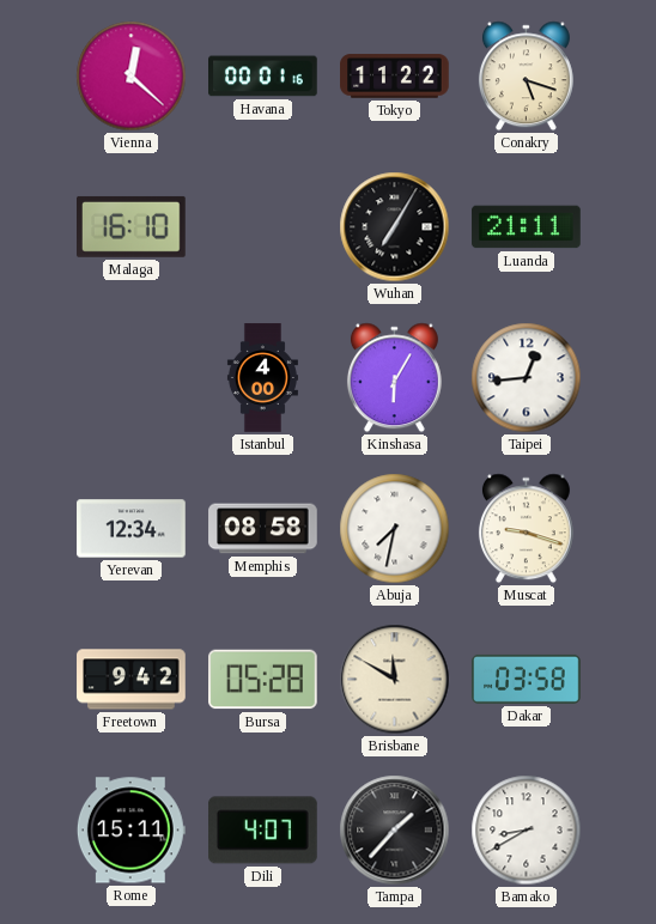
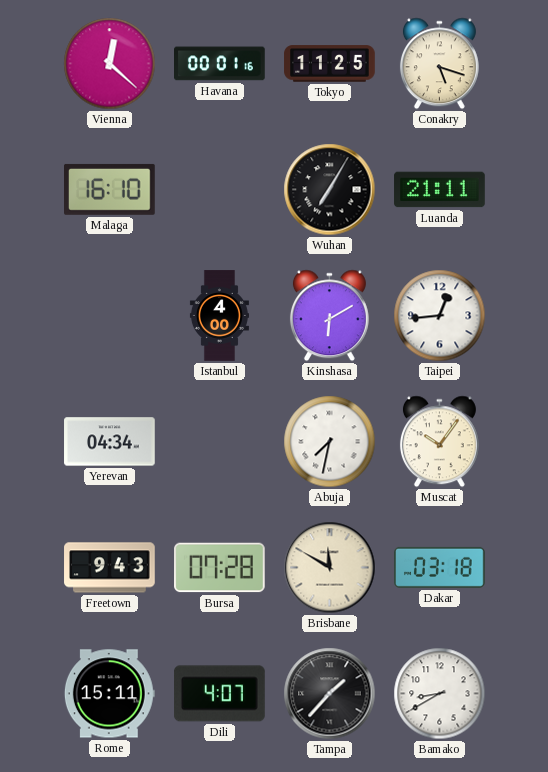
Tokyo: 11:22 -> 11:25 (330, 64)
Kinshasa: 6:05 -> 6:10 (329, 316)
Yerevan: 12:34 -> 04:34 (110, 442)
Memphis: 08:58 -> none (263, 529)
Muscat: 9:18 -> 10:06 (439, 442)
Freetown: 9:42 -> 9:43 (110, 568)
Bursa: 05:28 -> 07:28 (220, 568)
Dakar: 03:58 -> 03:18 (440, 567)
